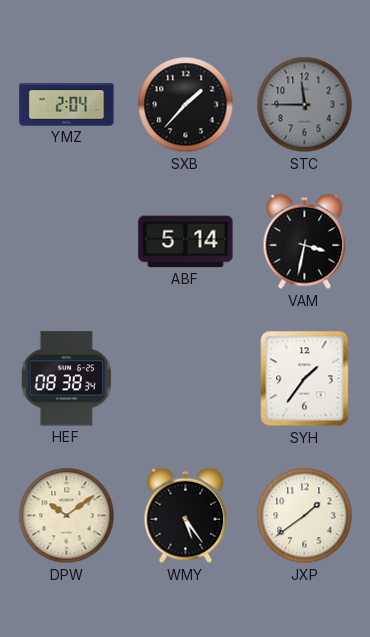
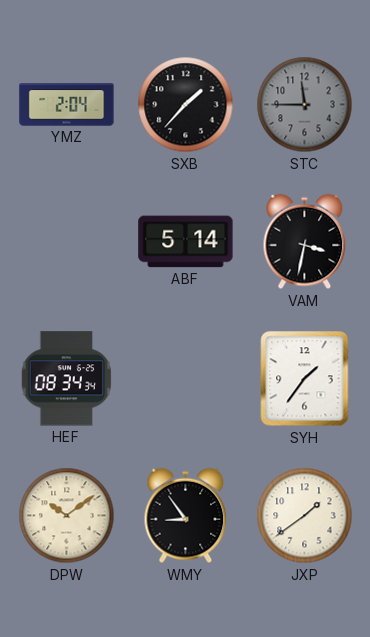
HEF: 08:38 -> 08:34 (67, 379)
WMY: 5:24 -> 8:54 (186, 516)
